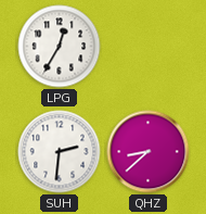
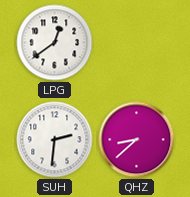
LPG: 12:35 -> 12:39 (55, 43)
